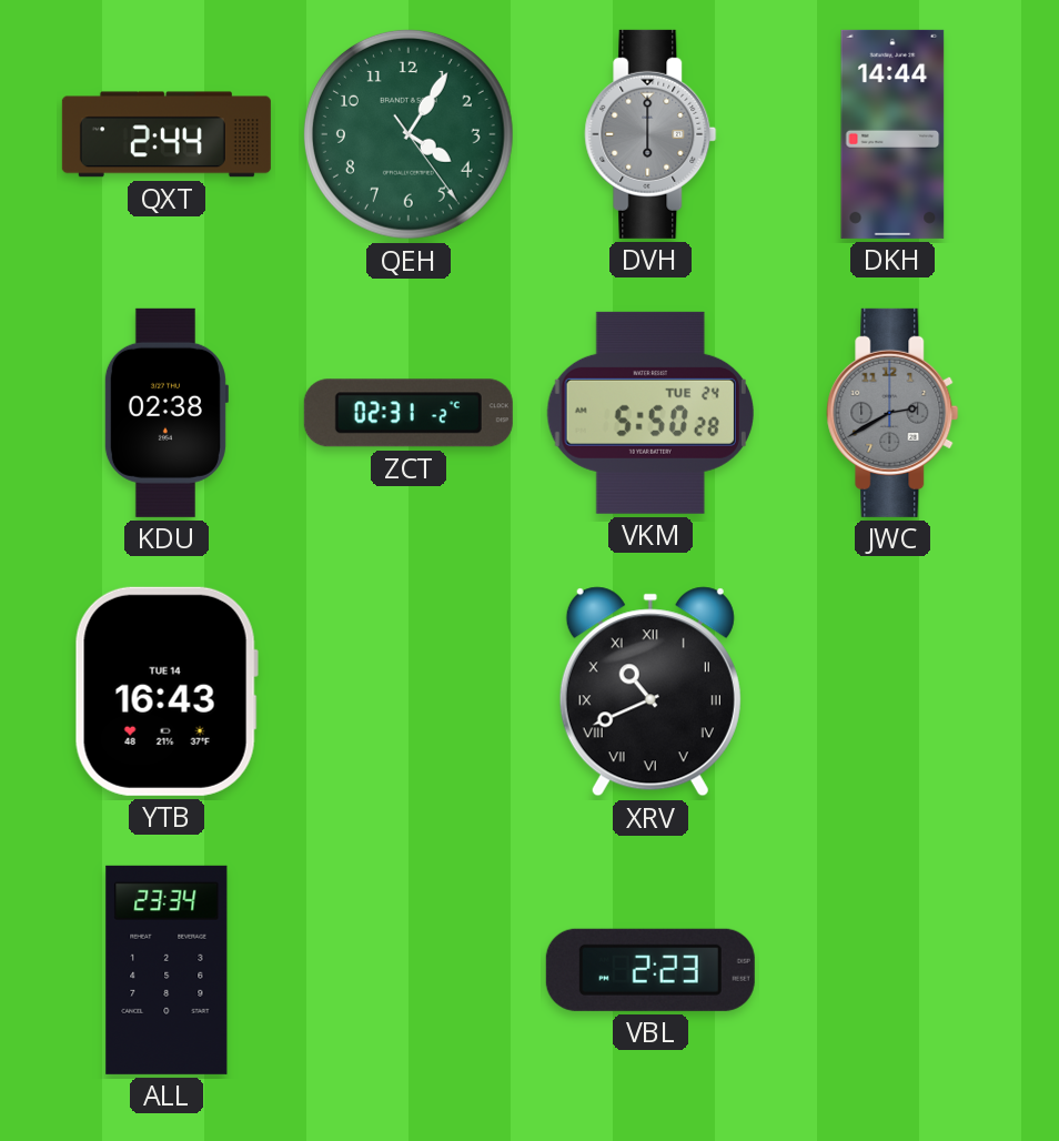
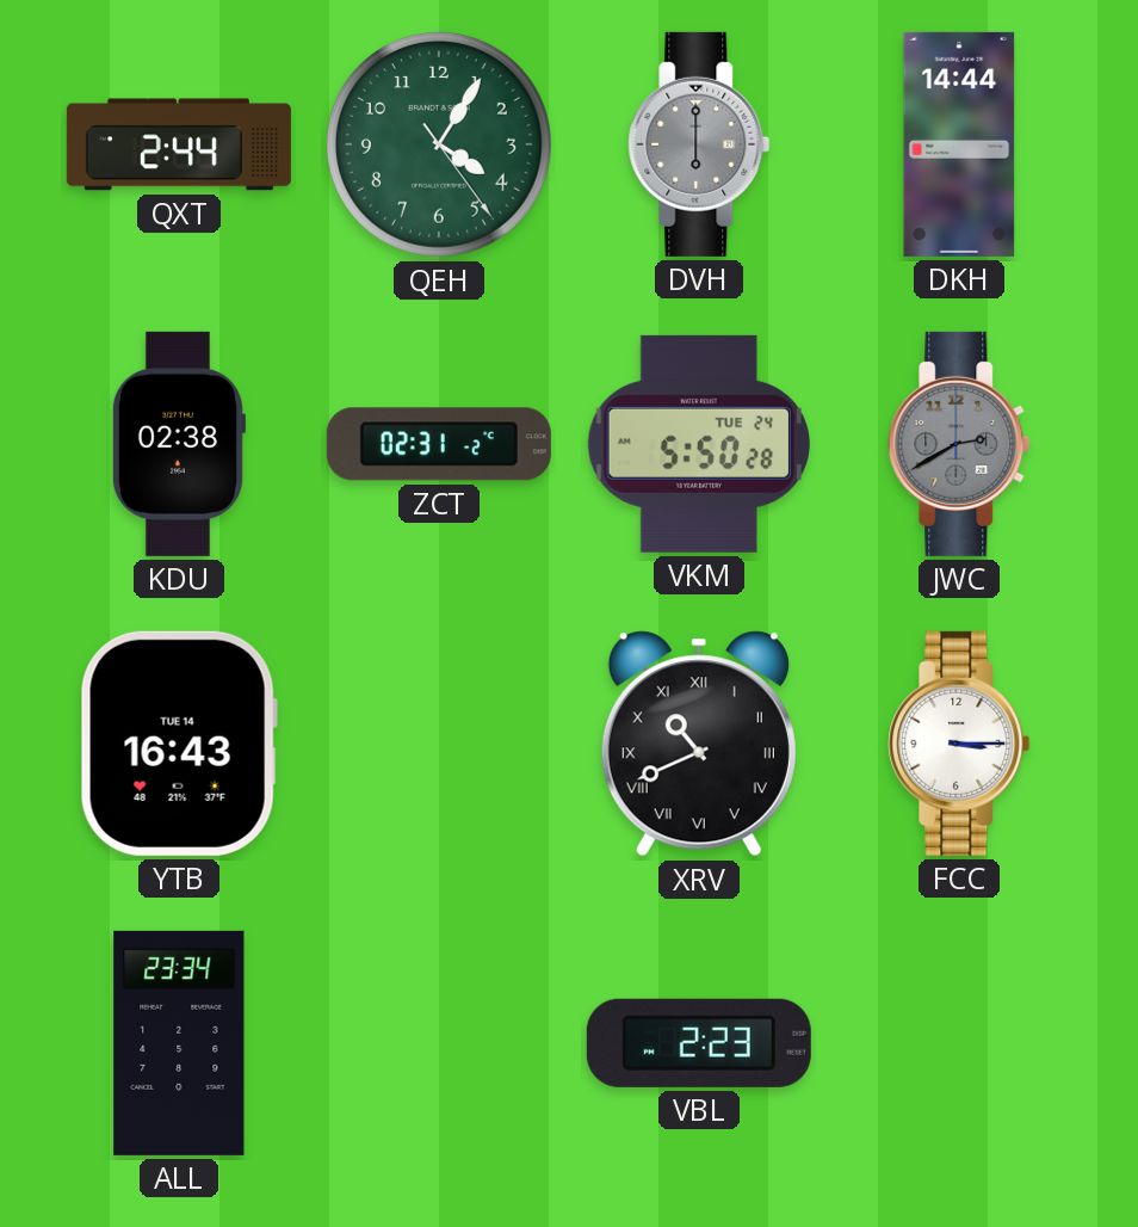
FCC: none -> 3:15 (959, 744)
